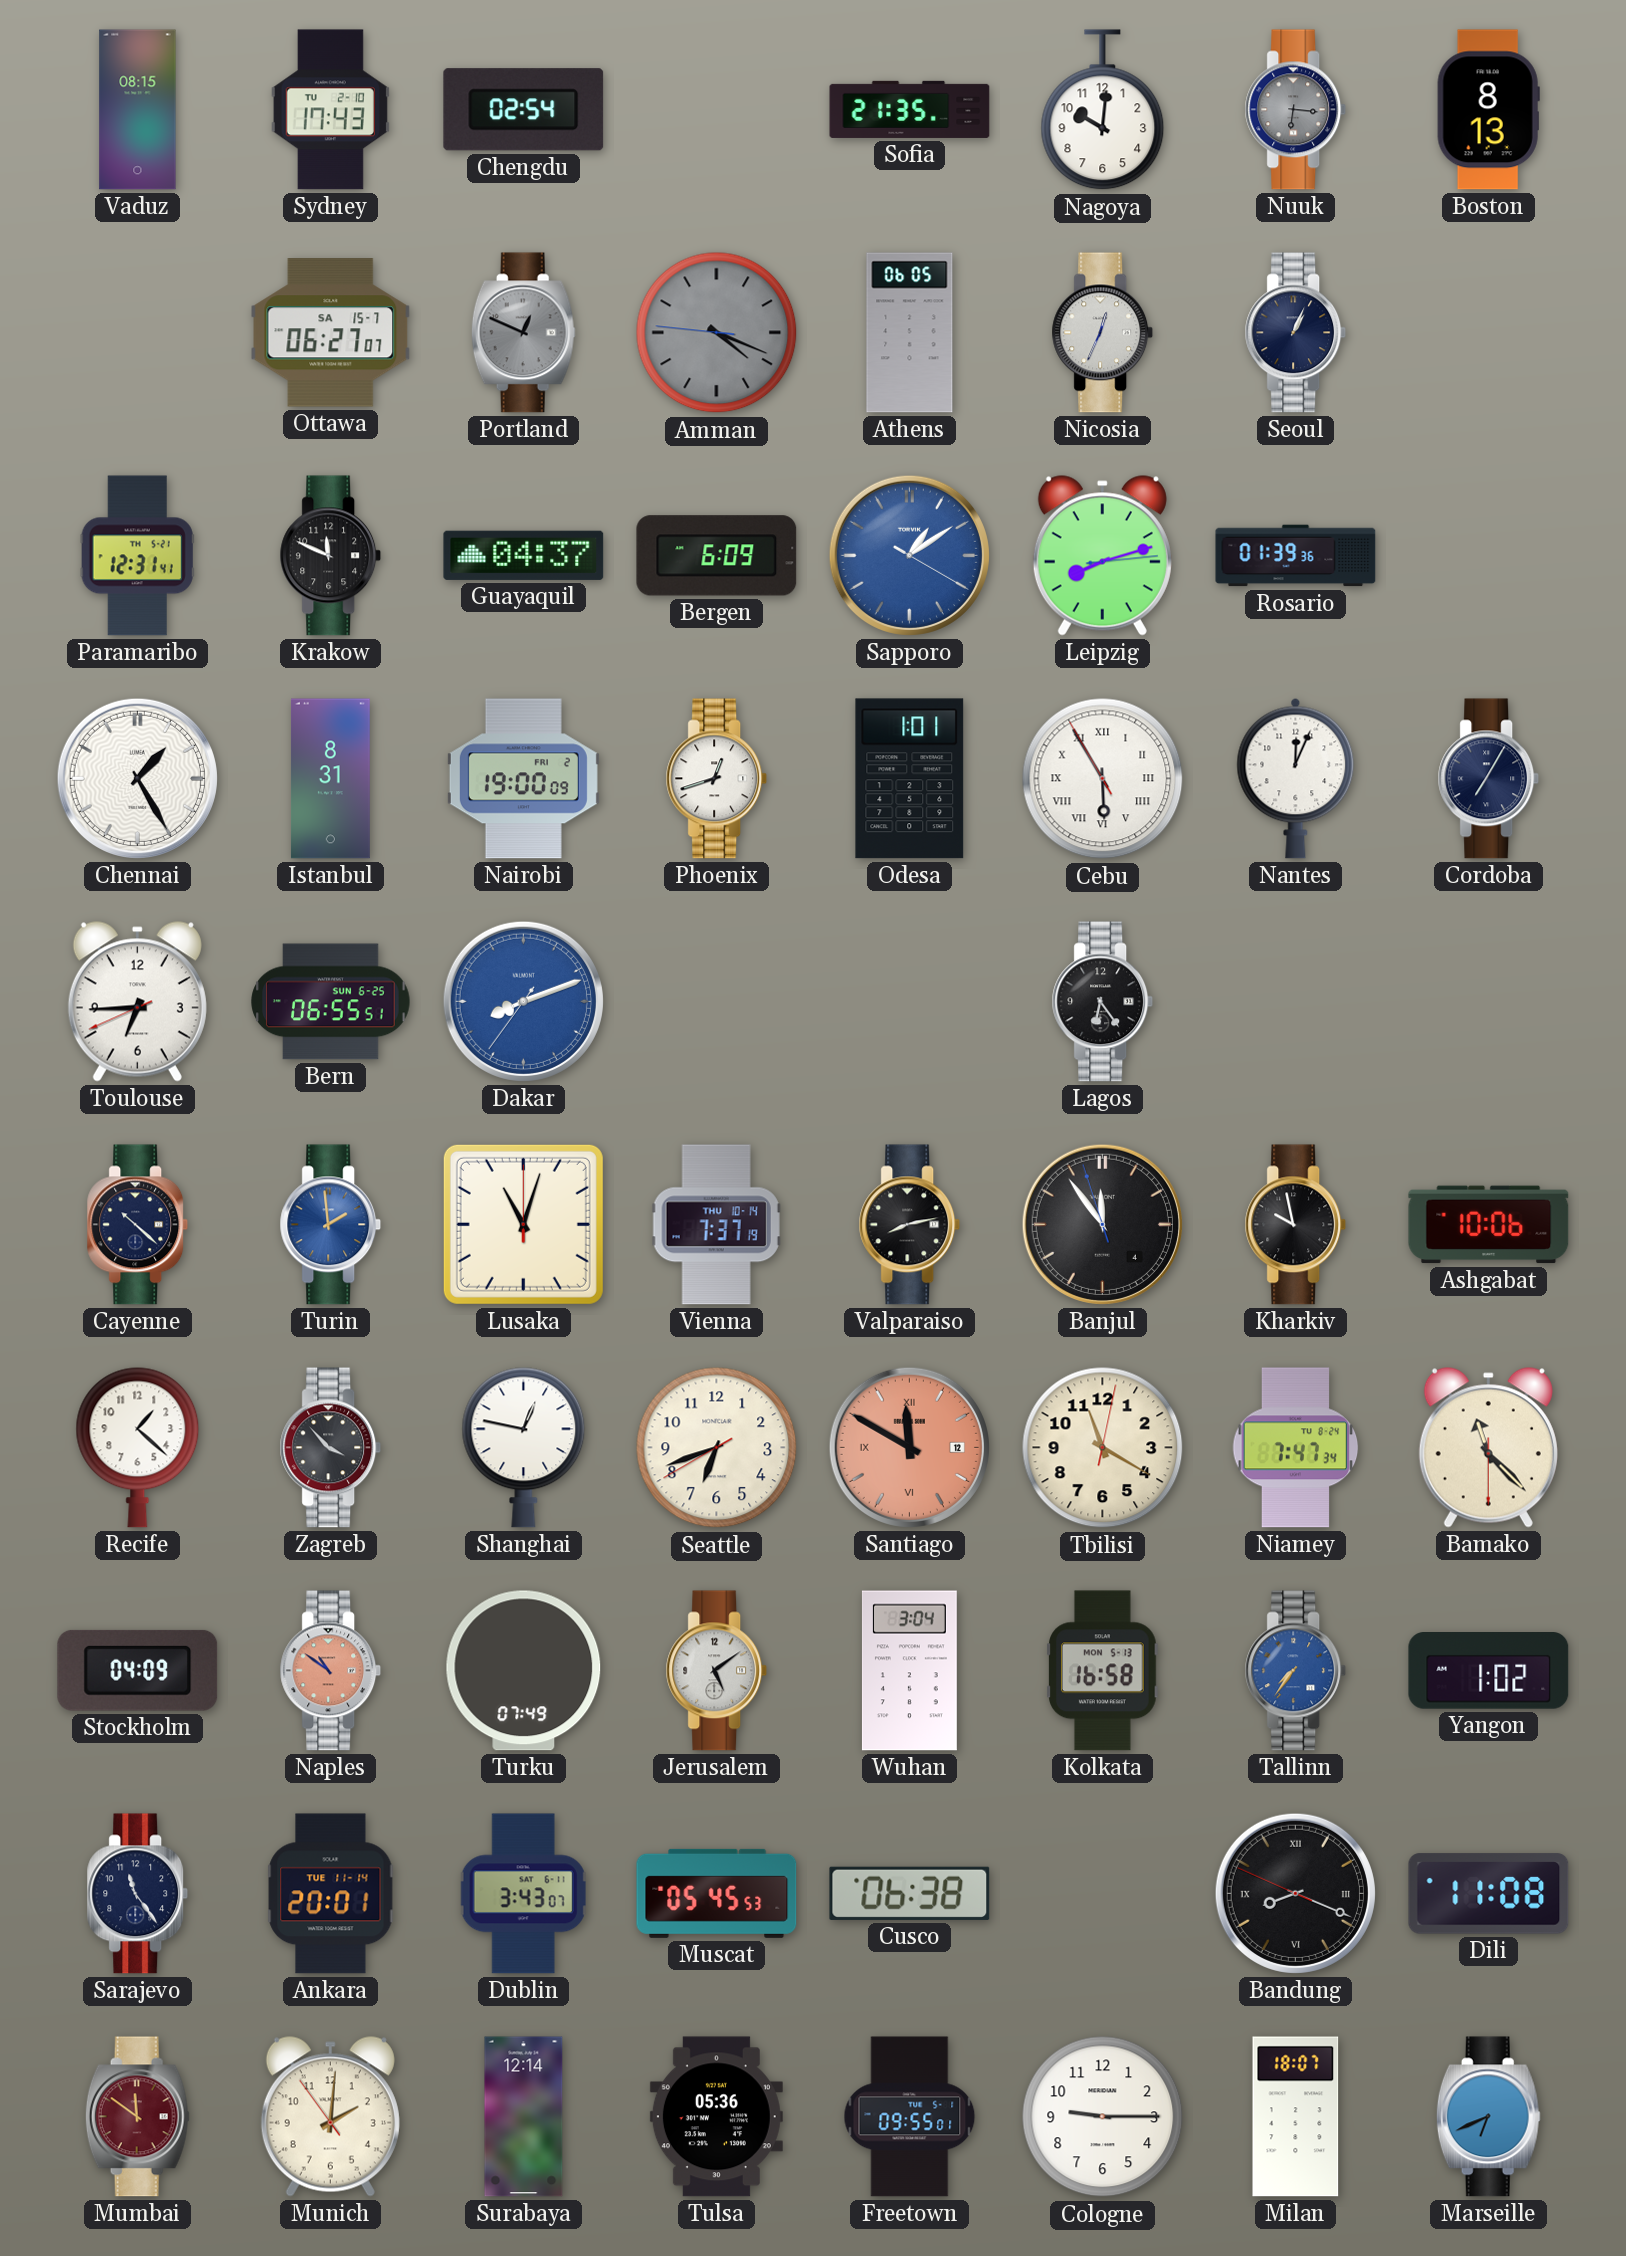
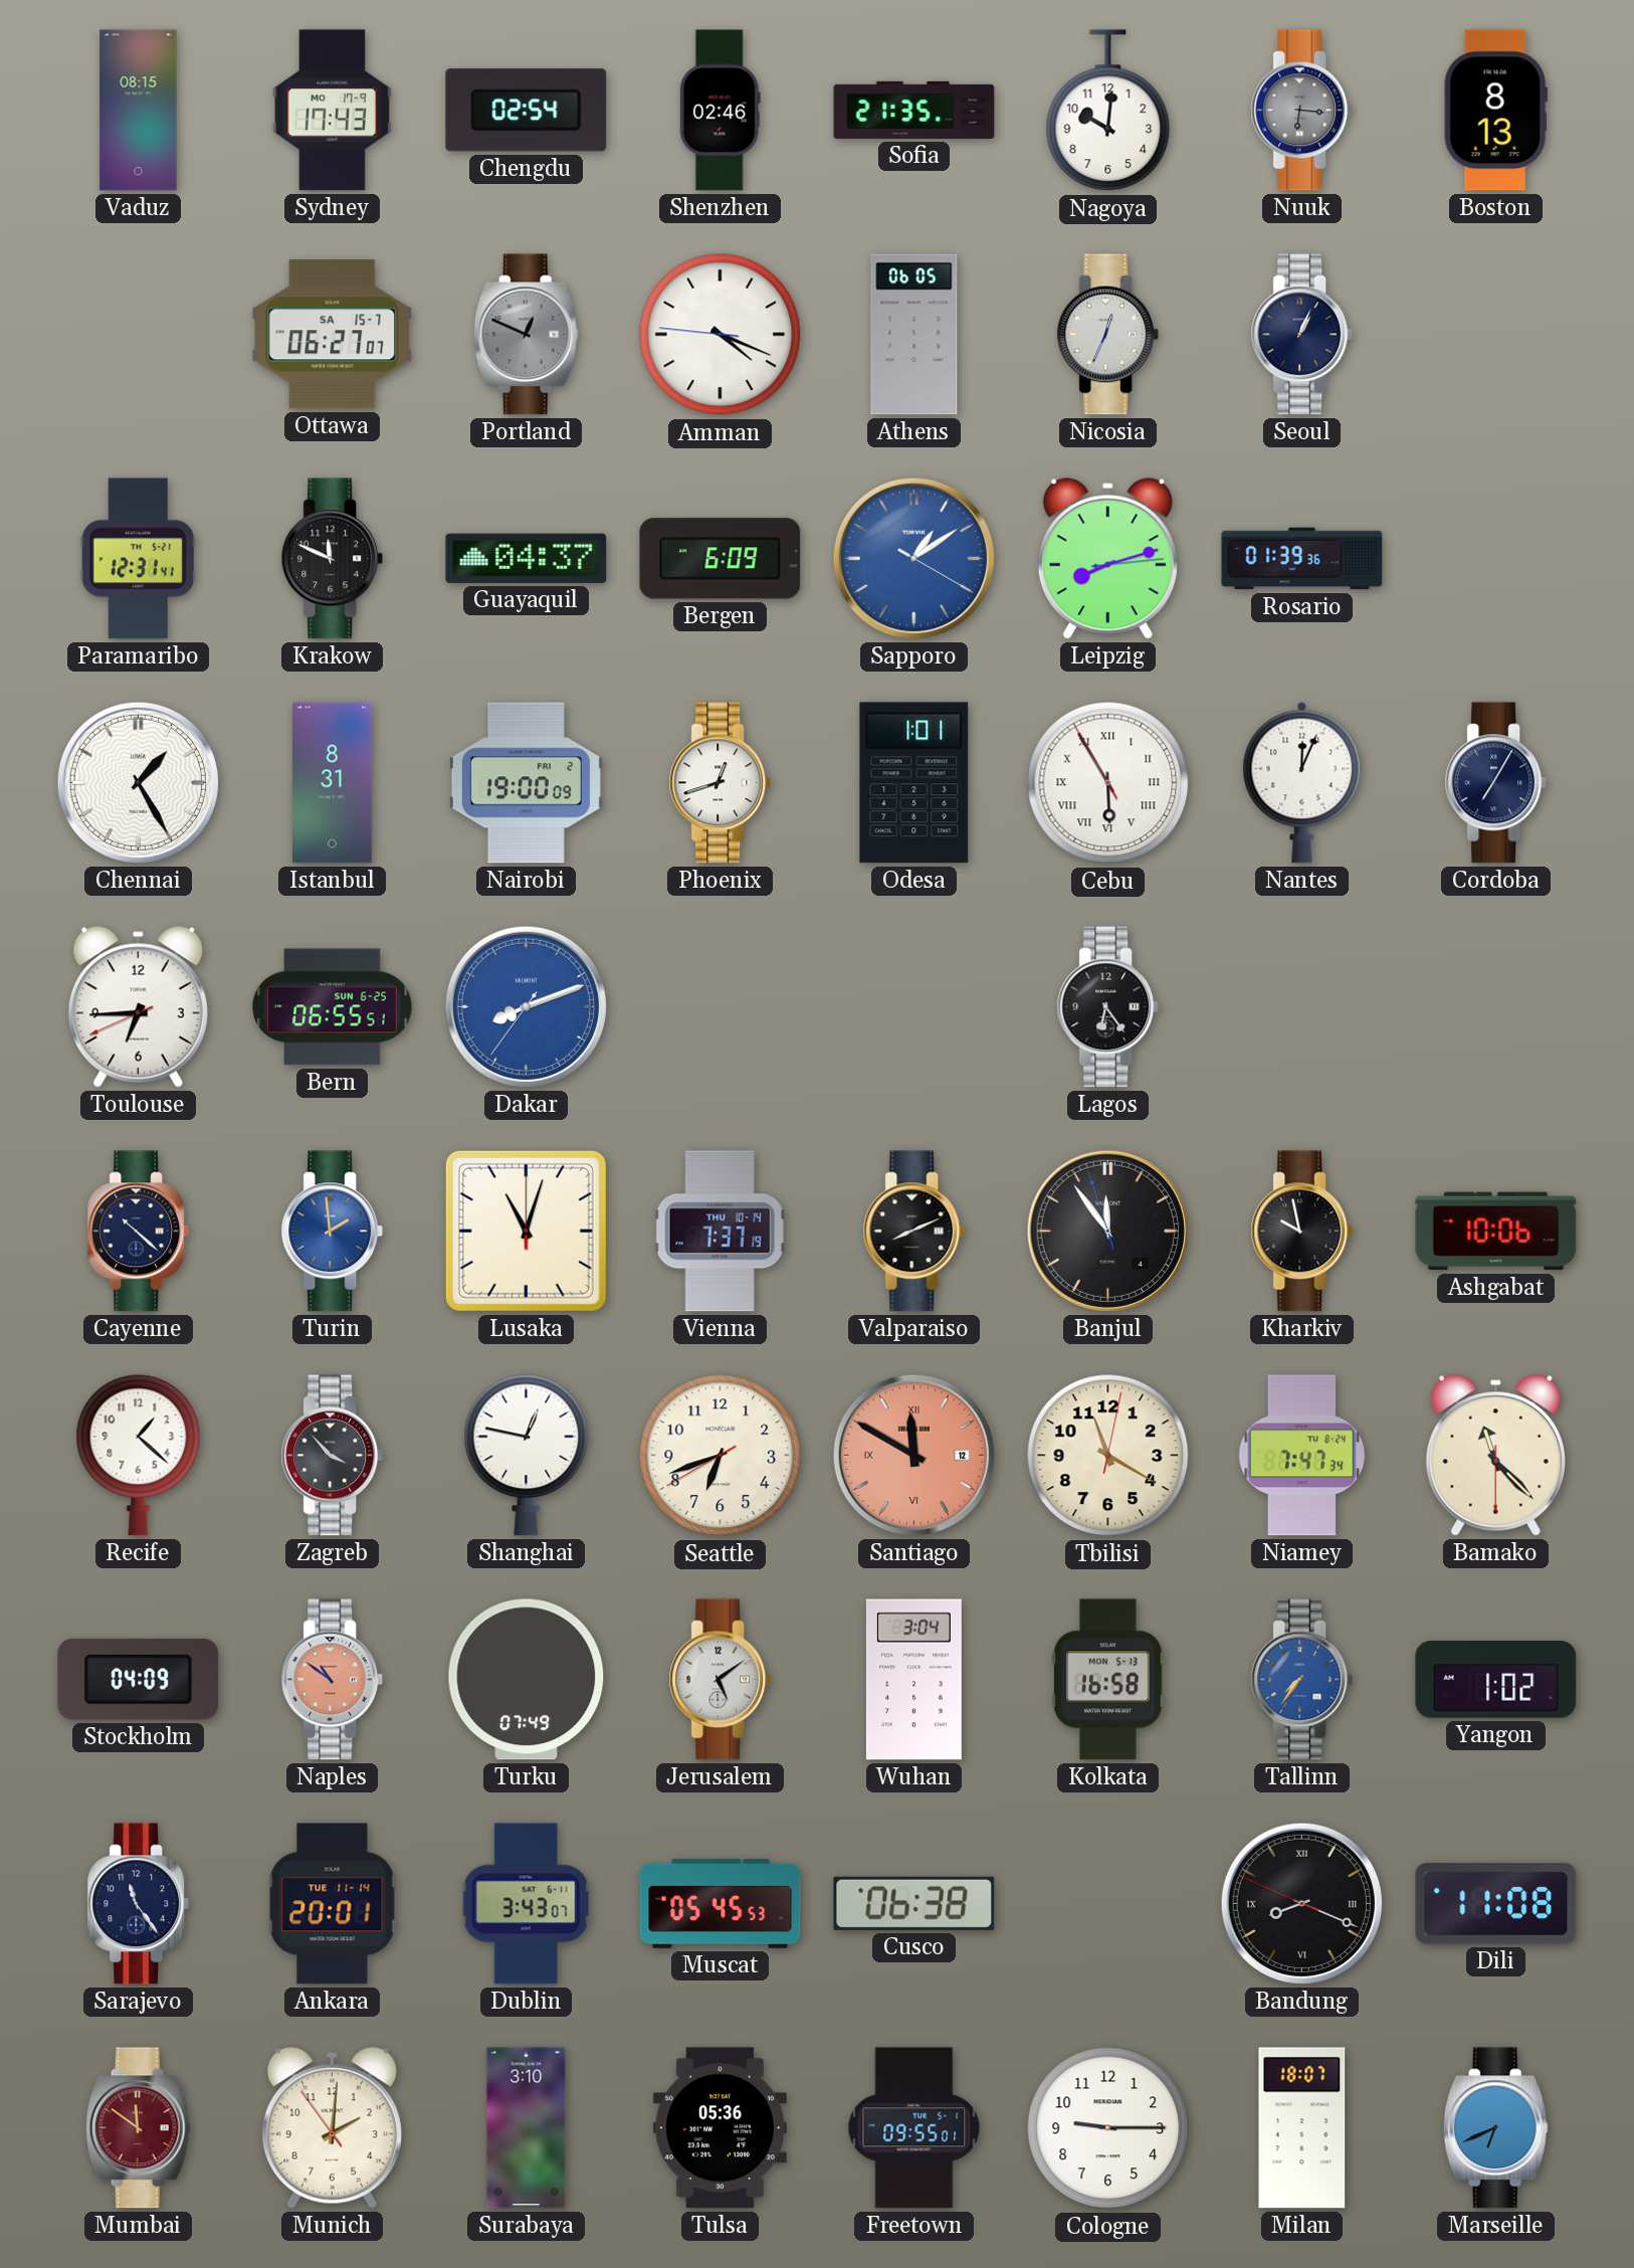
Sydney date: TU 2-10 -> MO 17-9 (332, 111)
Shenzhen: none -> 02:46 (720, 111)
Amman dial: grey -> white (721, 335)
Valparaiso: 8:13 -> 8:11 (914, 1232)
Surabaya: 12:14 -> 3:10 (527, 2128)
